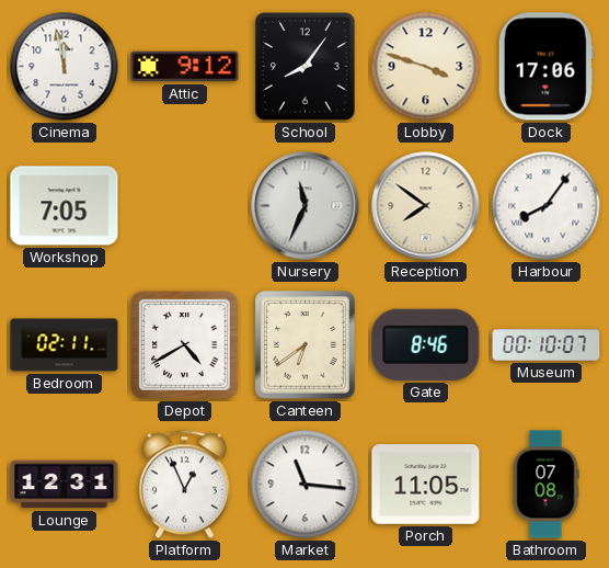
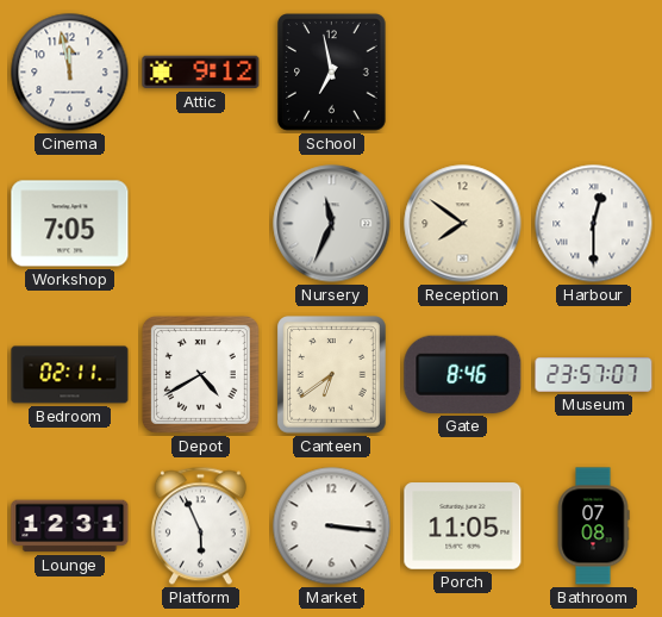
School: 8:06 -> 6:58 (332, 73)
Lobby: 3:48 -> none (426, 67)
Dock: 17:06 -> none (545, 67)
Harbour: 8:06 -> 12:30 (594, 224)
Museum: 00:10 -> 23:57 (594, 375)
Platform: 12:56 -> 5:56 (200, 526)
Market: 11:16 -> 3:16 (332, 526)
